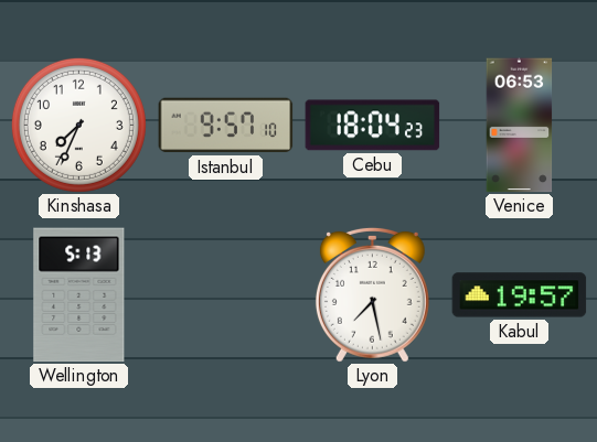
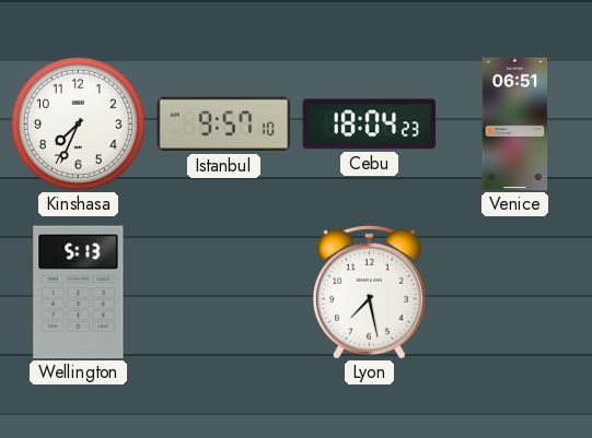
Venice: 06:53 -> 06:51 (515, 125)
Kabul: 19:57 -> none (520, 295)
